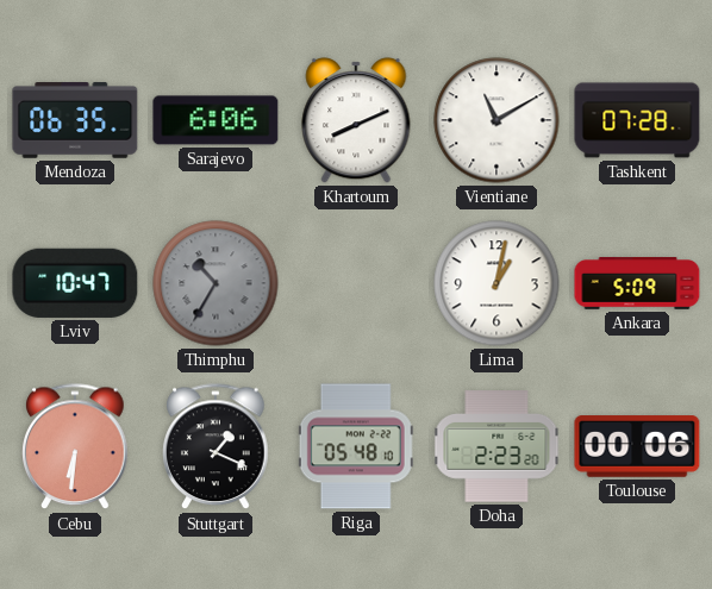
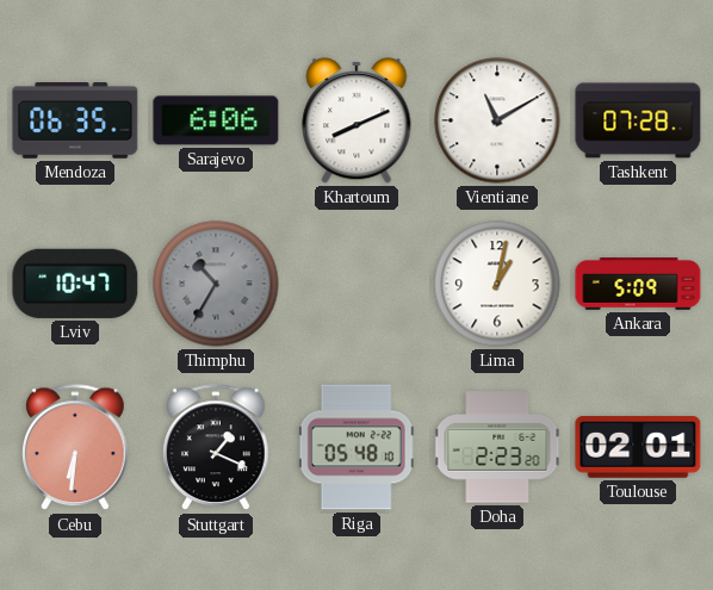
Toulouse: 00:06 -> 02:01 (638, 447)
